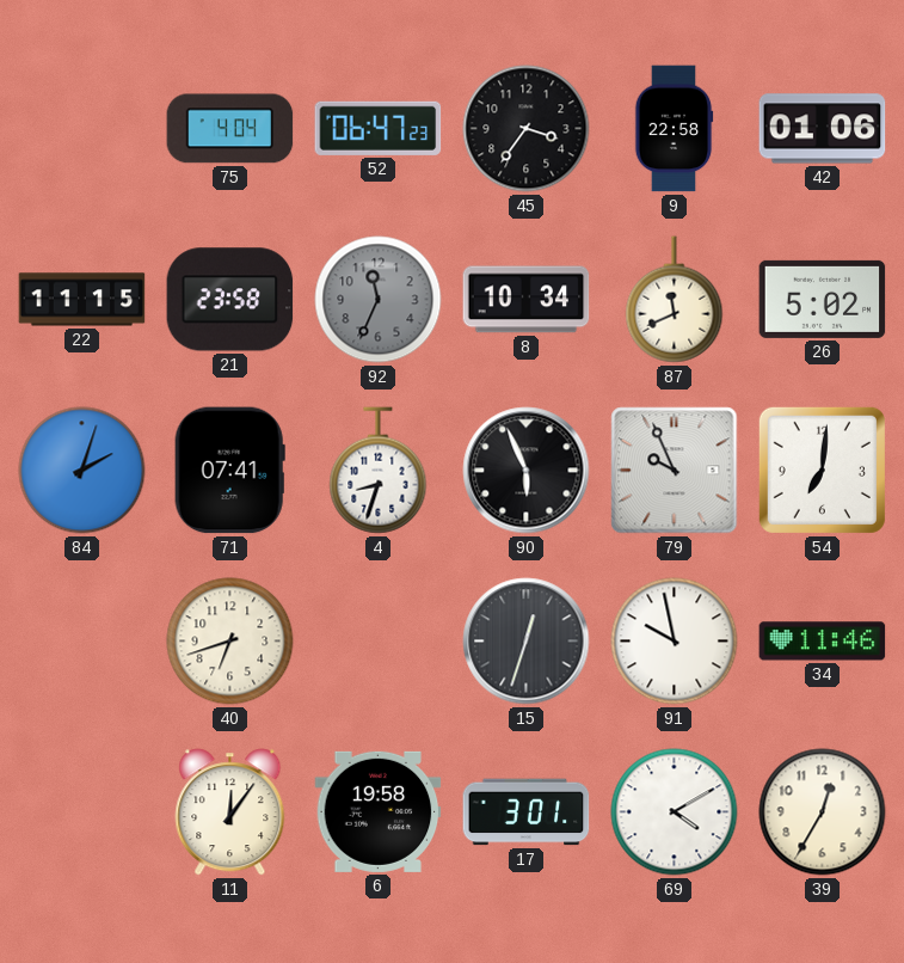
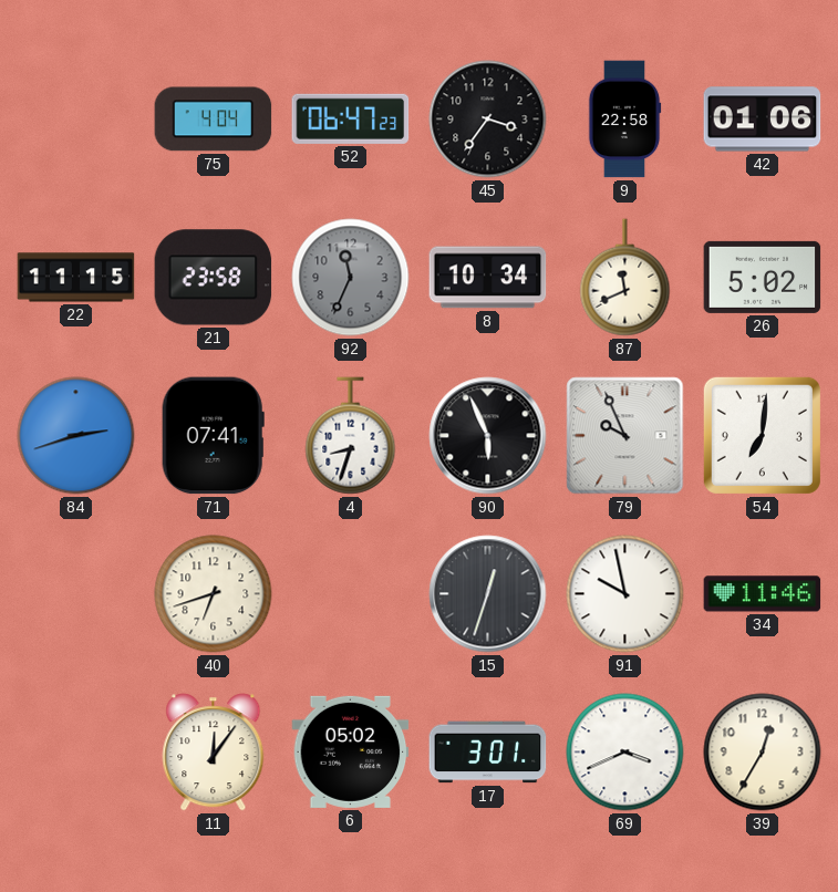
84: 2:03 -> 2:42 (76, 436)
6: 19:58 -> 05:02 (351, 751)
69: 4:10 -> 3:41 (625, 753)
